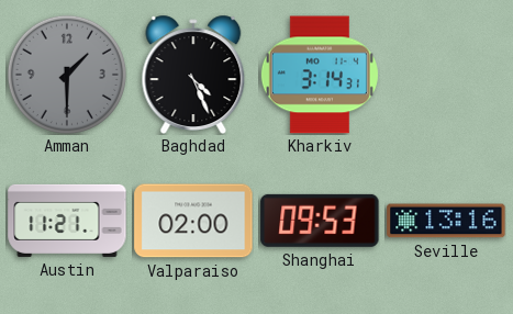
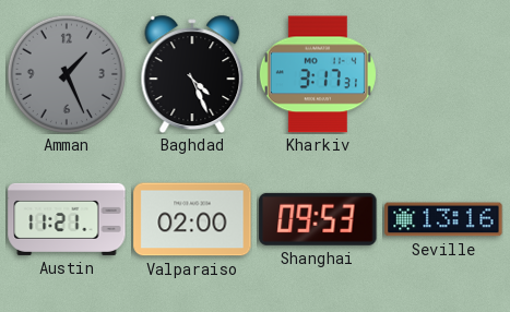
Amman: 1:30 -> 1:26 (67, 74)
Kharkiv: 3:14 -> 3:17 (318, 74)
